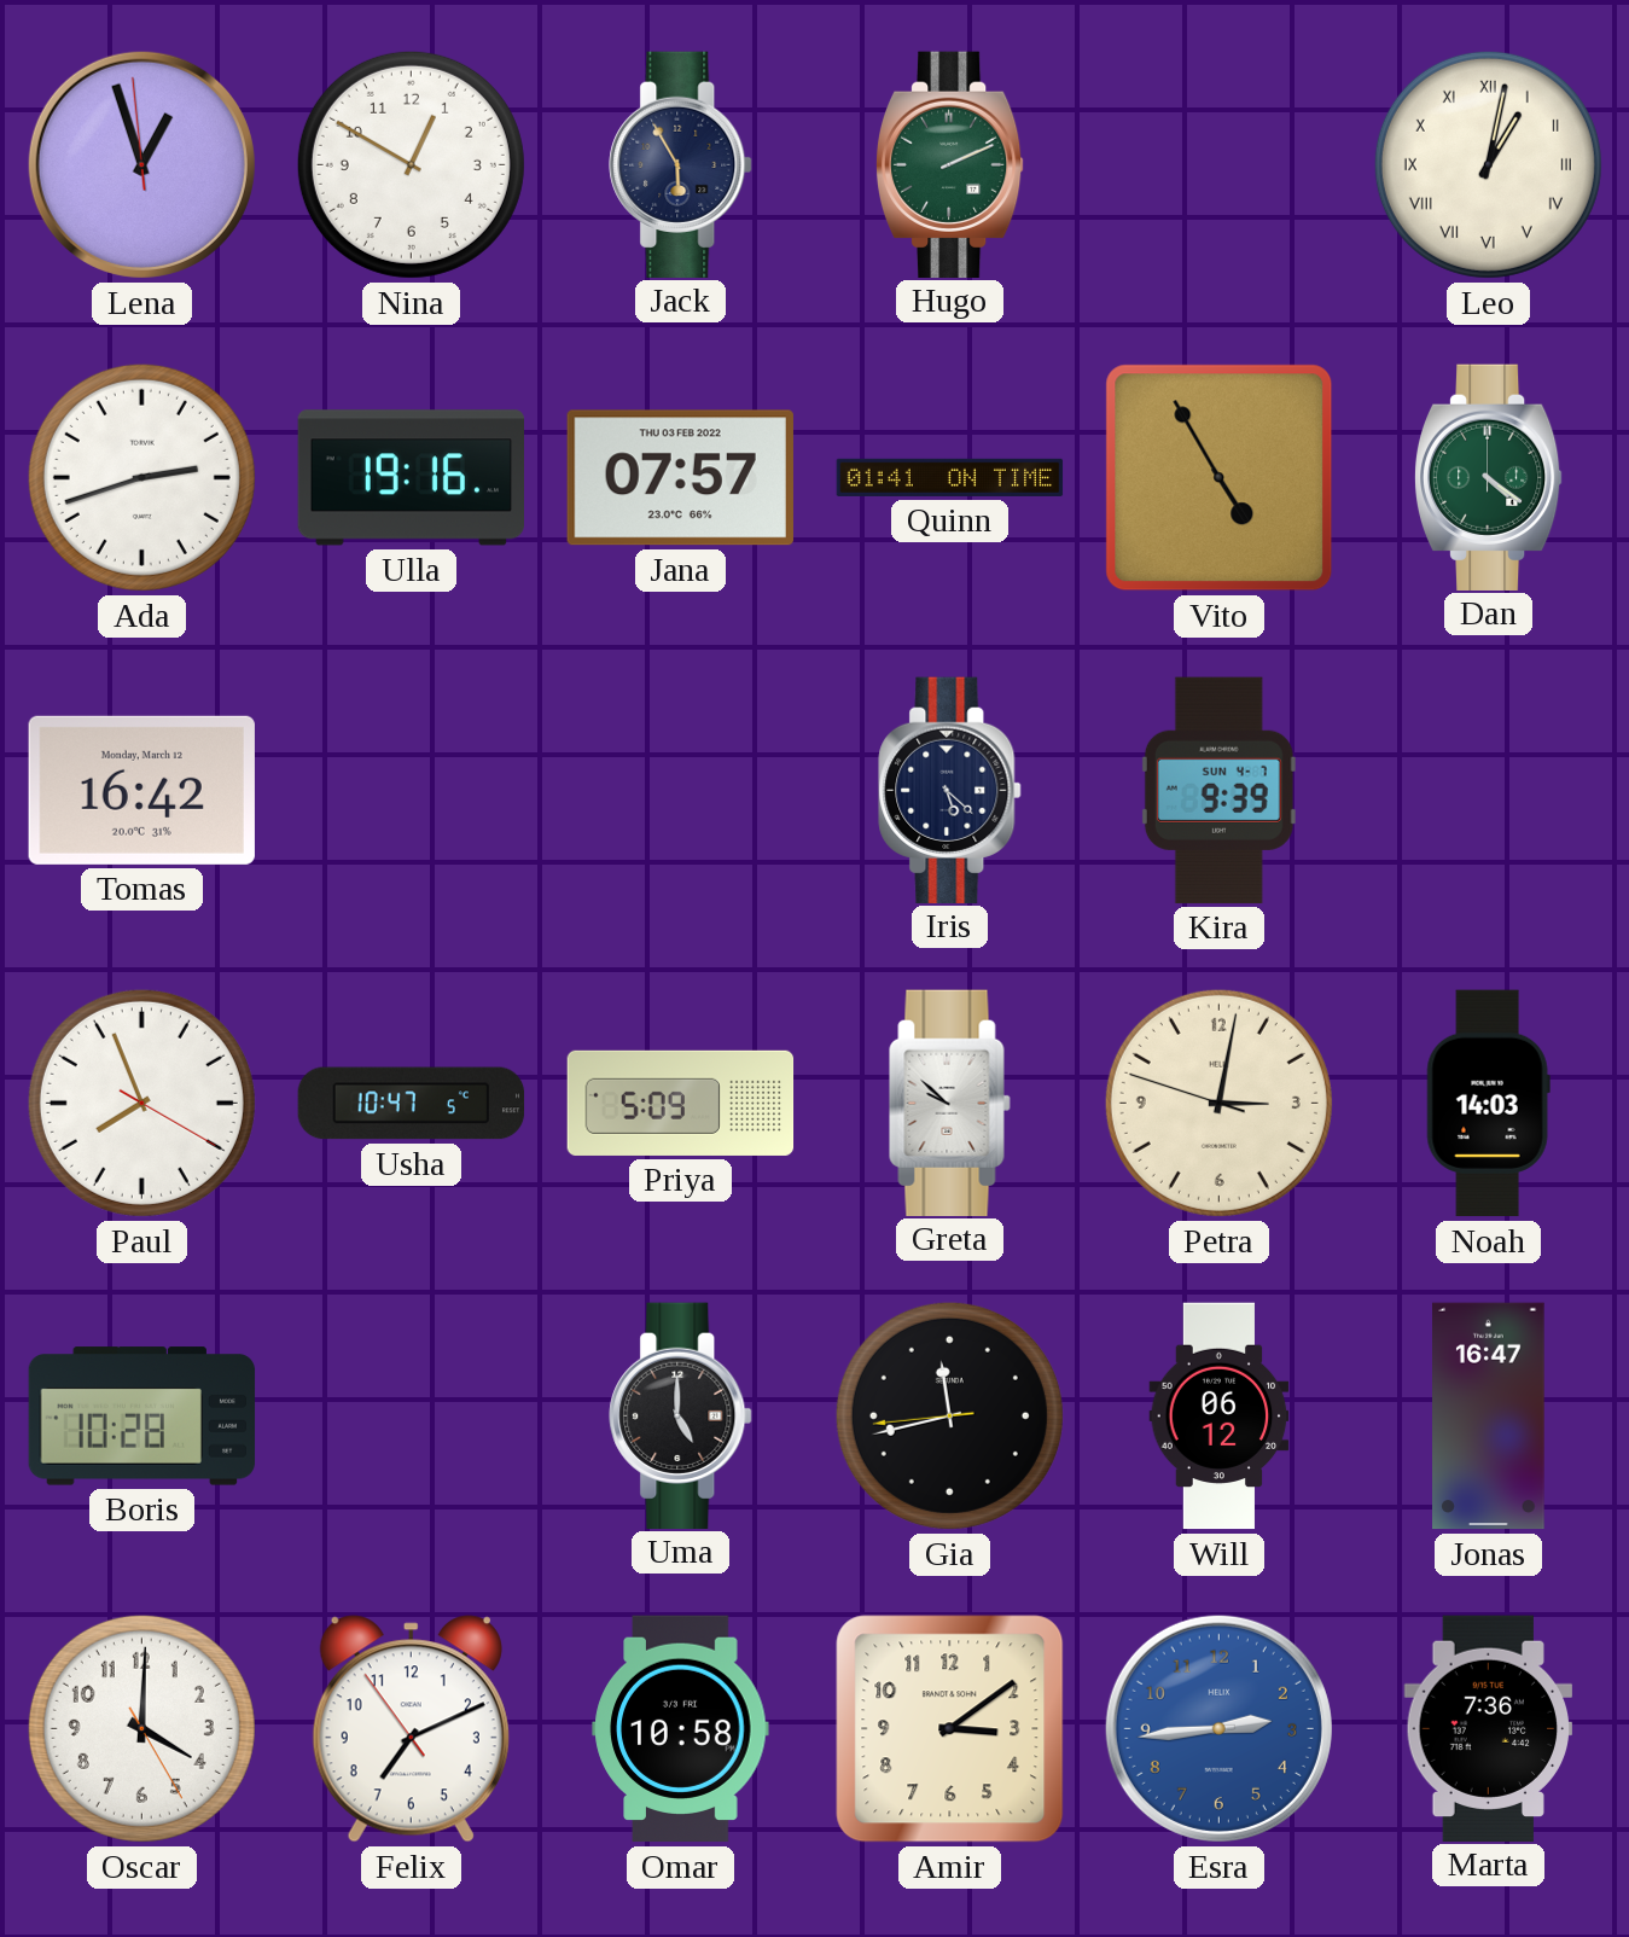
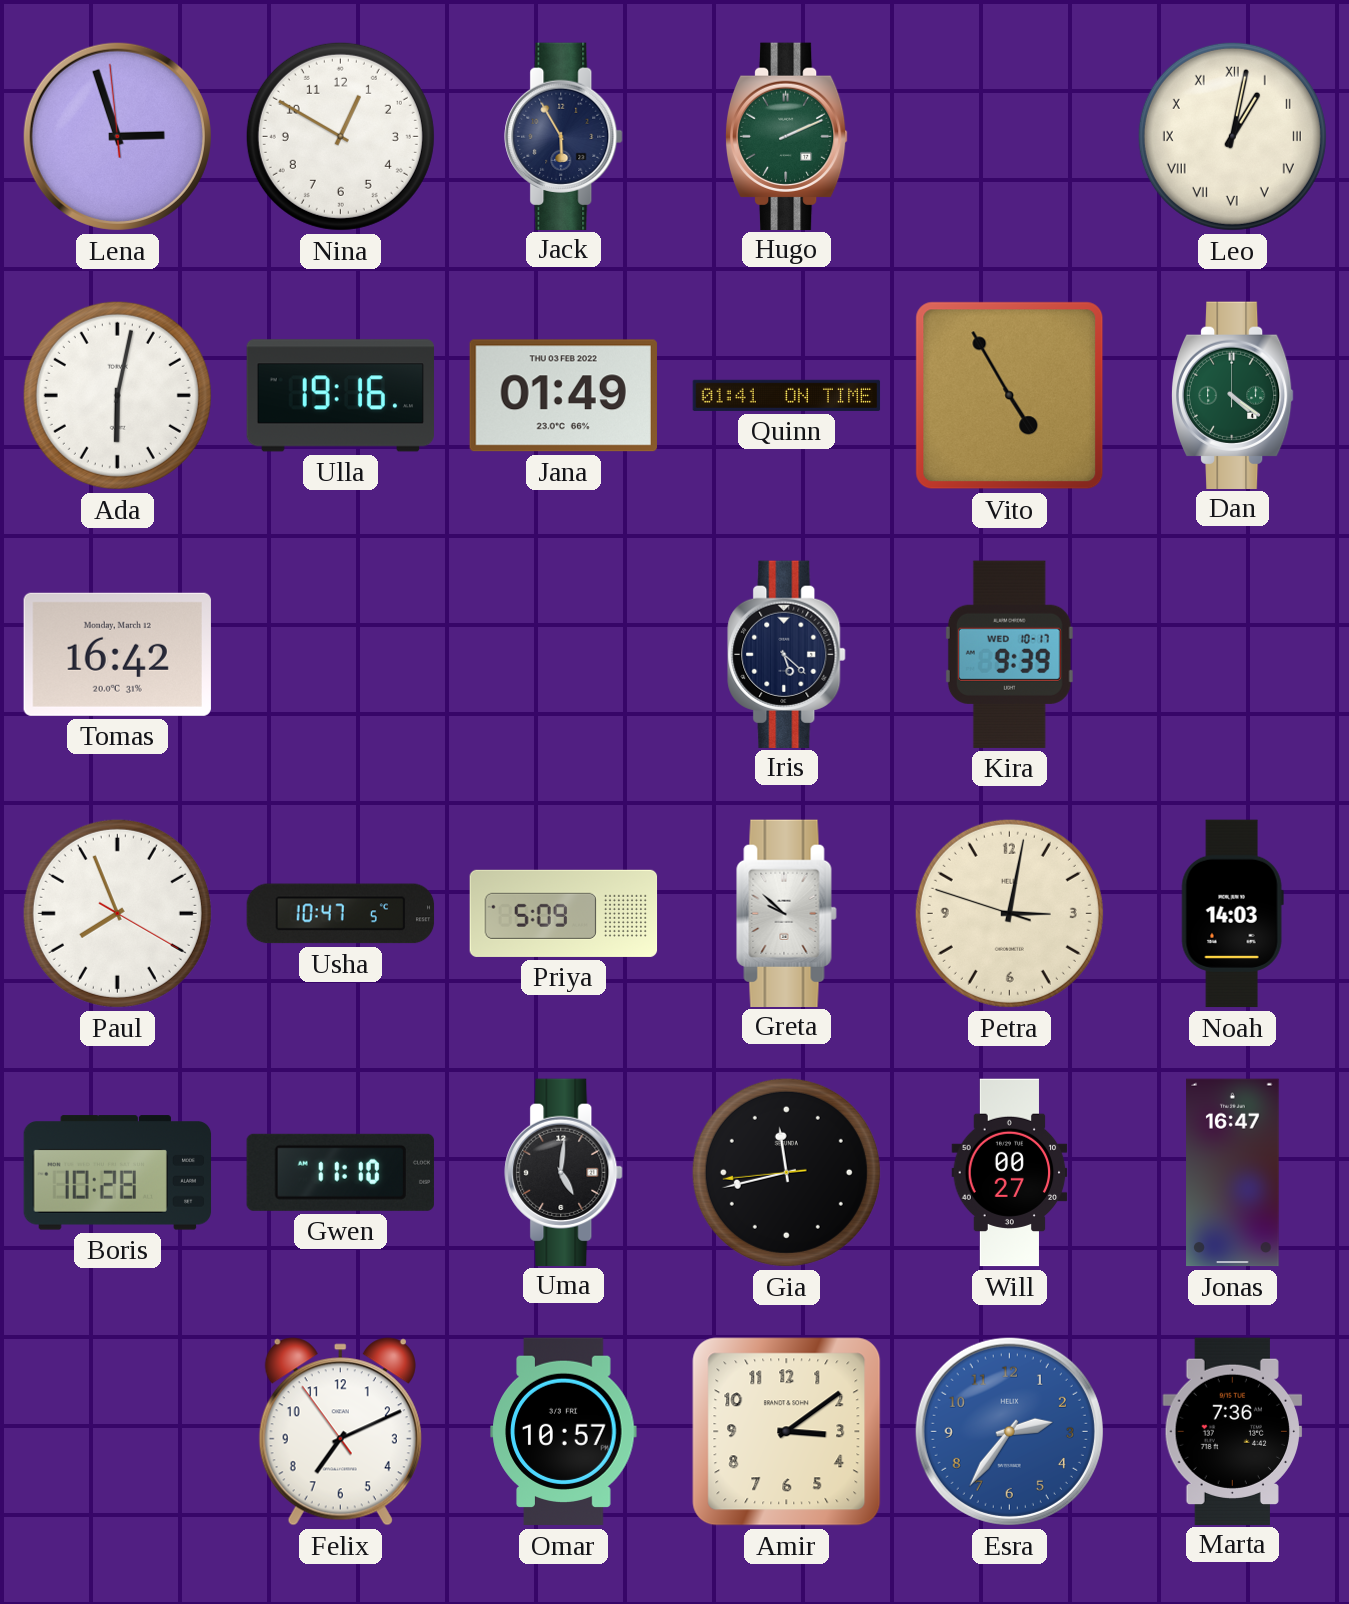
Lena: 12:56 -> 2:56 (117, 136)
Ada: 2:42 -> 6:02 (117, 395)
Jana: 07:57 -> 01:49 (563, 396)
Kira date: SUN 4-7 -> WED 10-17 (1009, 654)
Gwen: none -> 11:10 (340, 1172)
Uma: 5:00 -> 5:01 (564, 1172)
Will: 06:12 -> 00:27 (1010, 1173)
Oscar: 4:00 -> none (141, 1728)
Omar: 10:58 -> 10:57 (564, 1432)
Esra: 2:44 -> 2:36 (1009, 1431)
